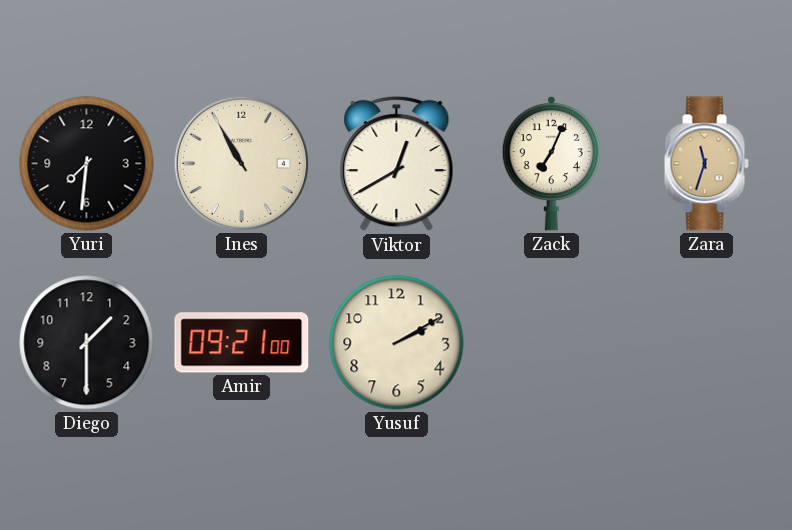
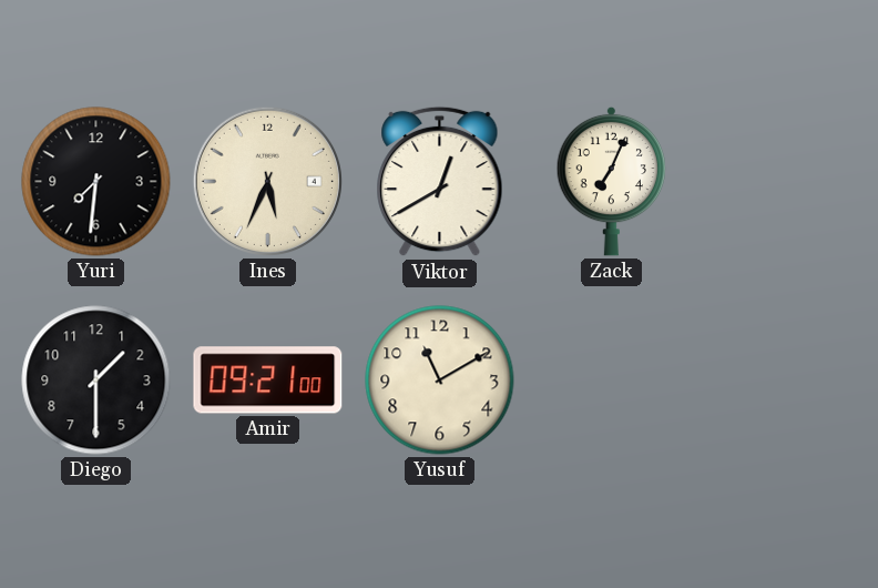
Ines: 10:55 -> 5:34 (267, 181)
Zara: 11:33 -> none (706, 164)
Yusuf: 2:10 -> 11:10 (440, 381)
